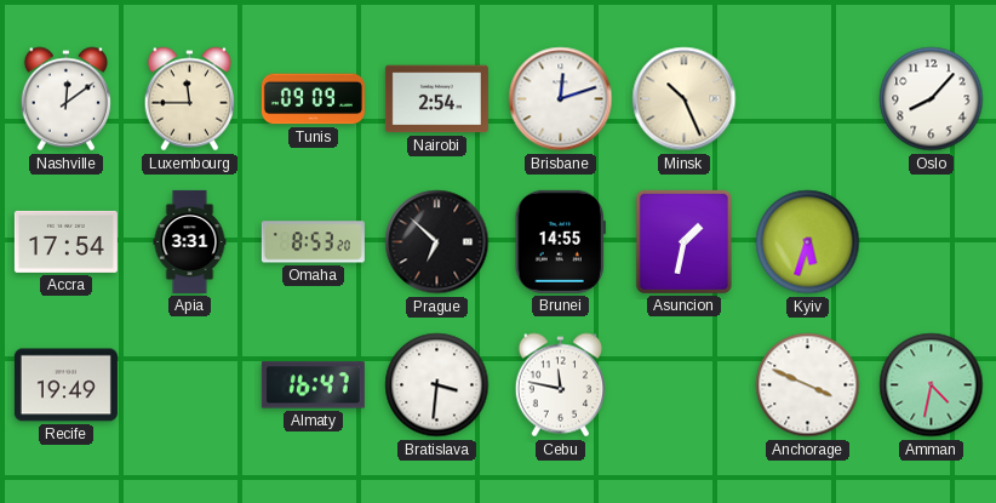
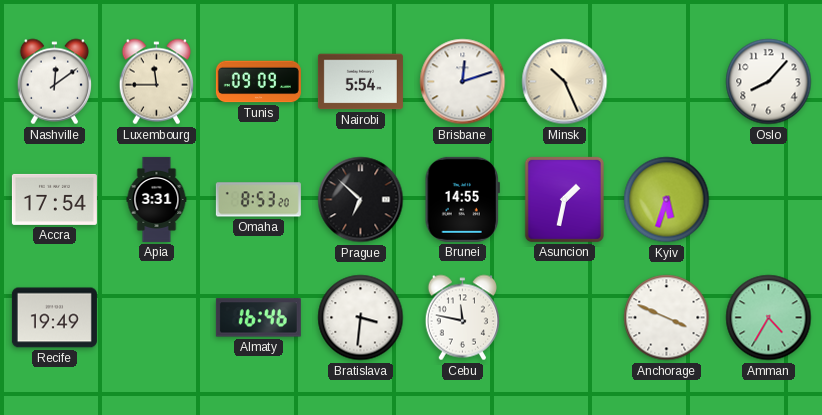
Nairobi: 2:54 -> 5:54 (360, 82)
Almaty: 16:47 -> 16:46 (258, 318)
Amman: 4:32 -> 4:35 (769, 318)
